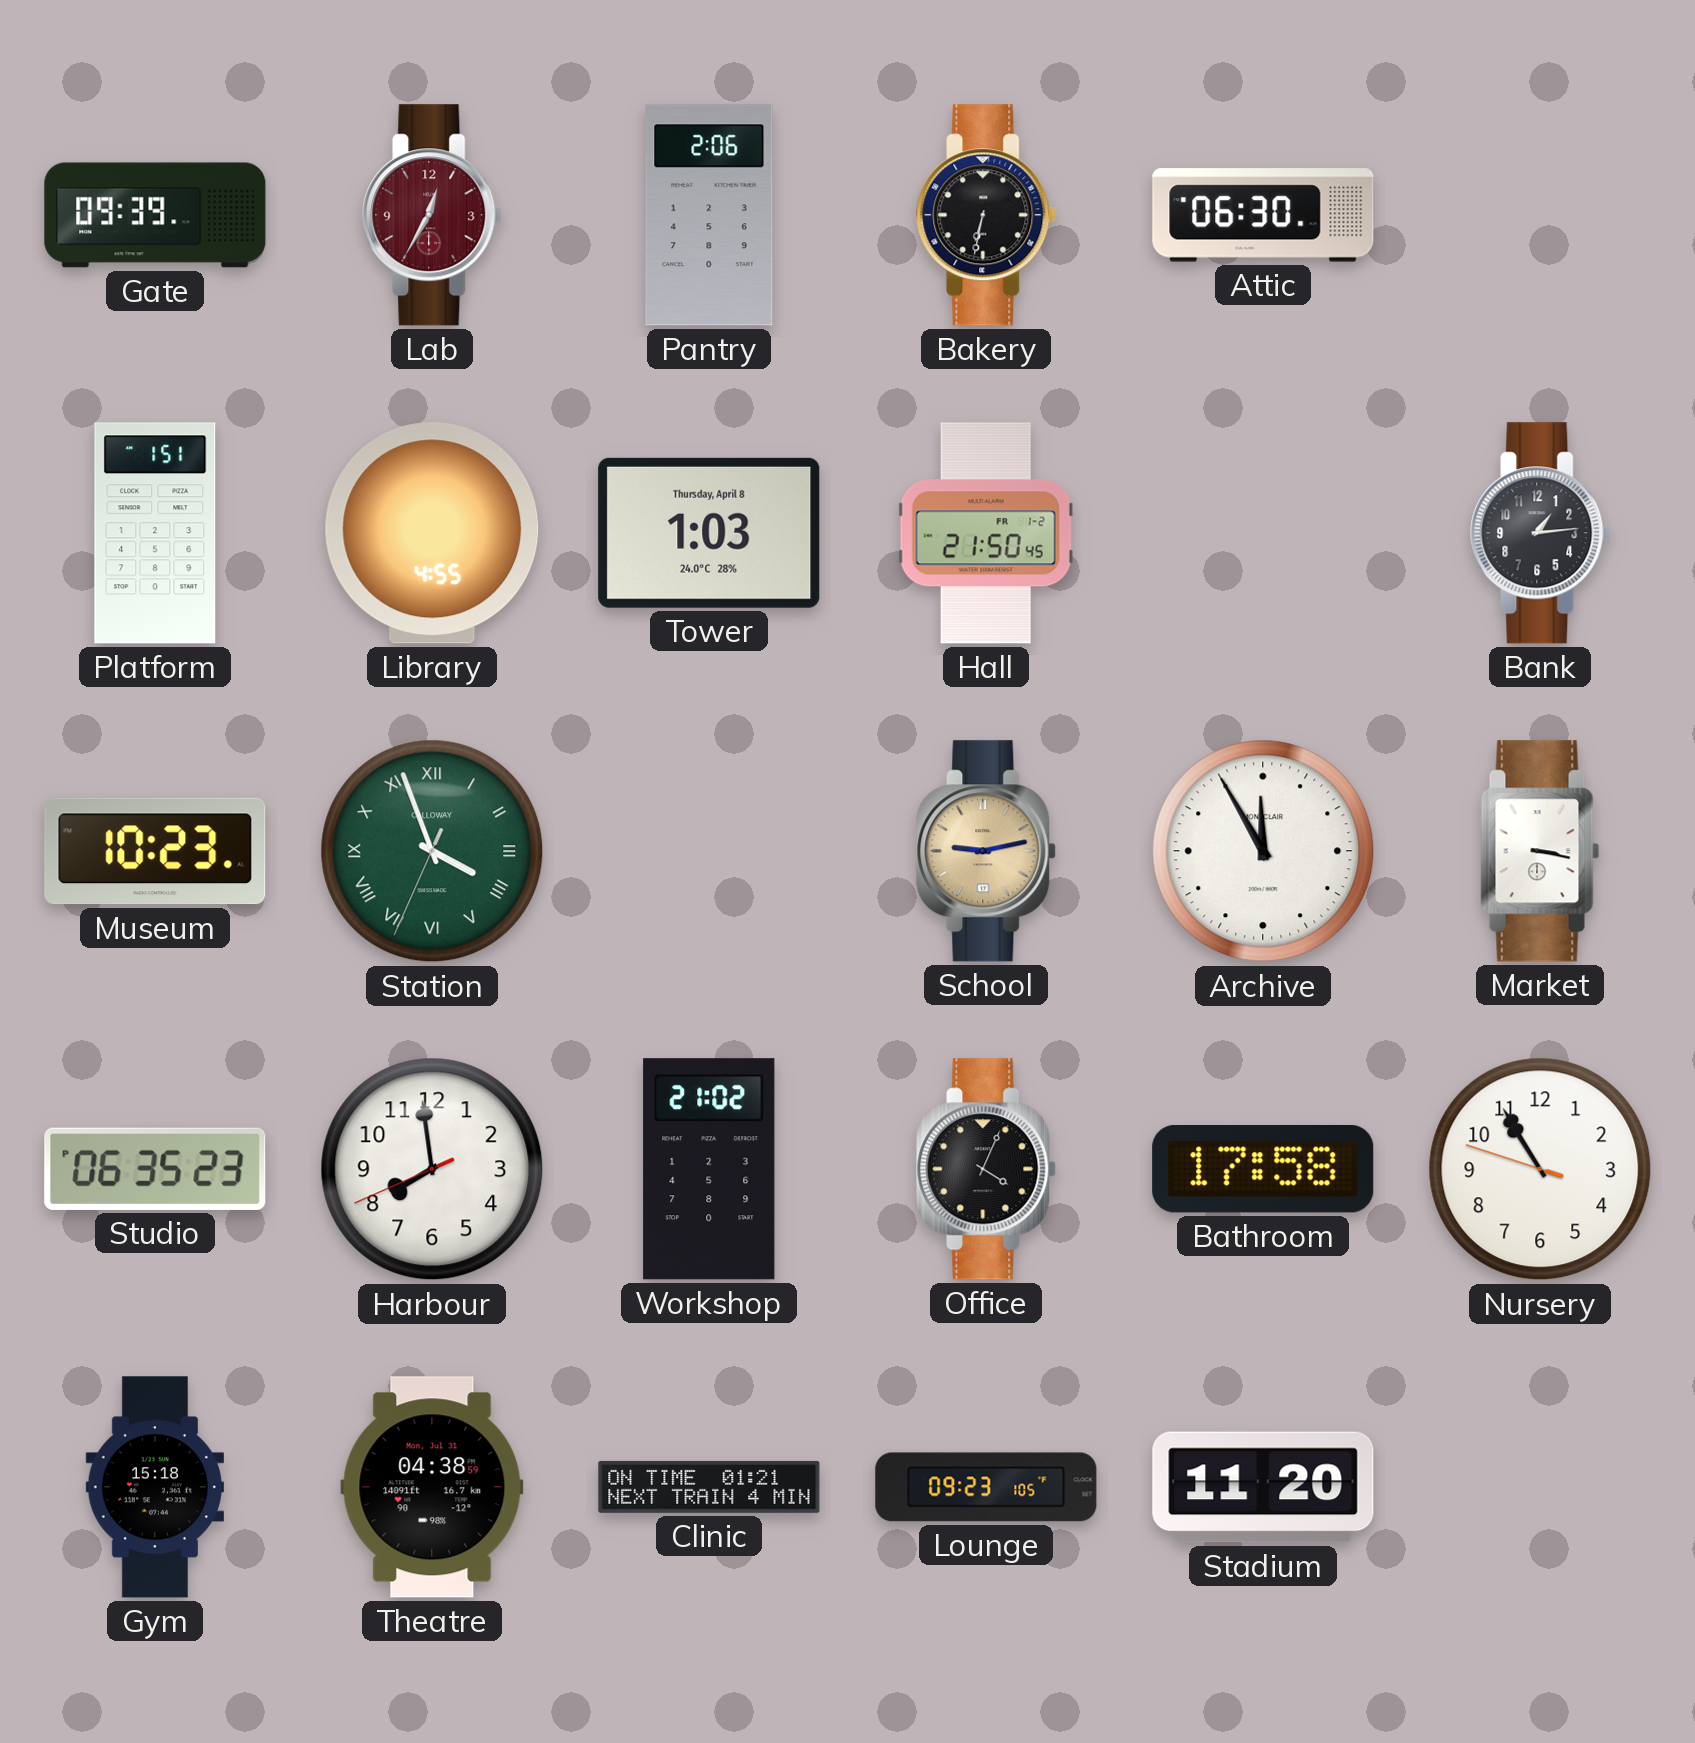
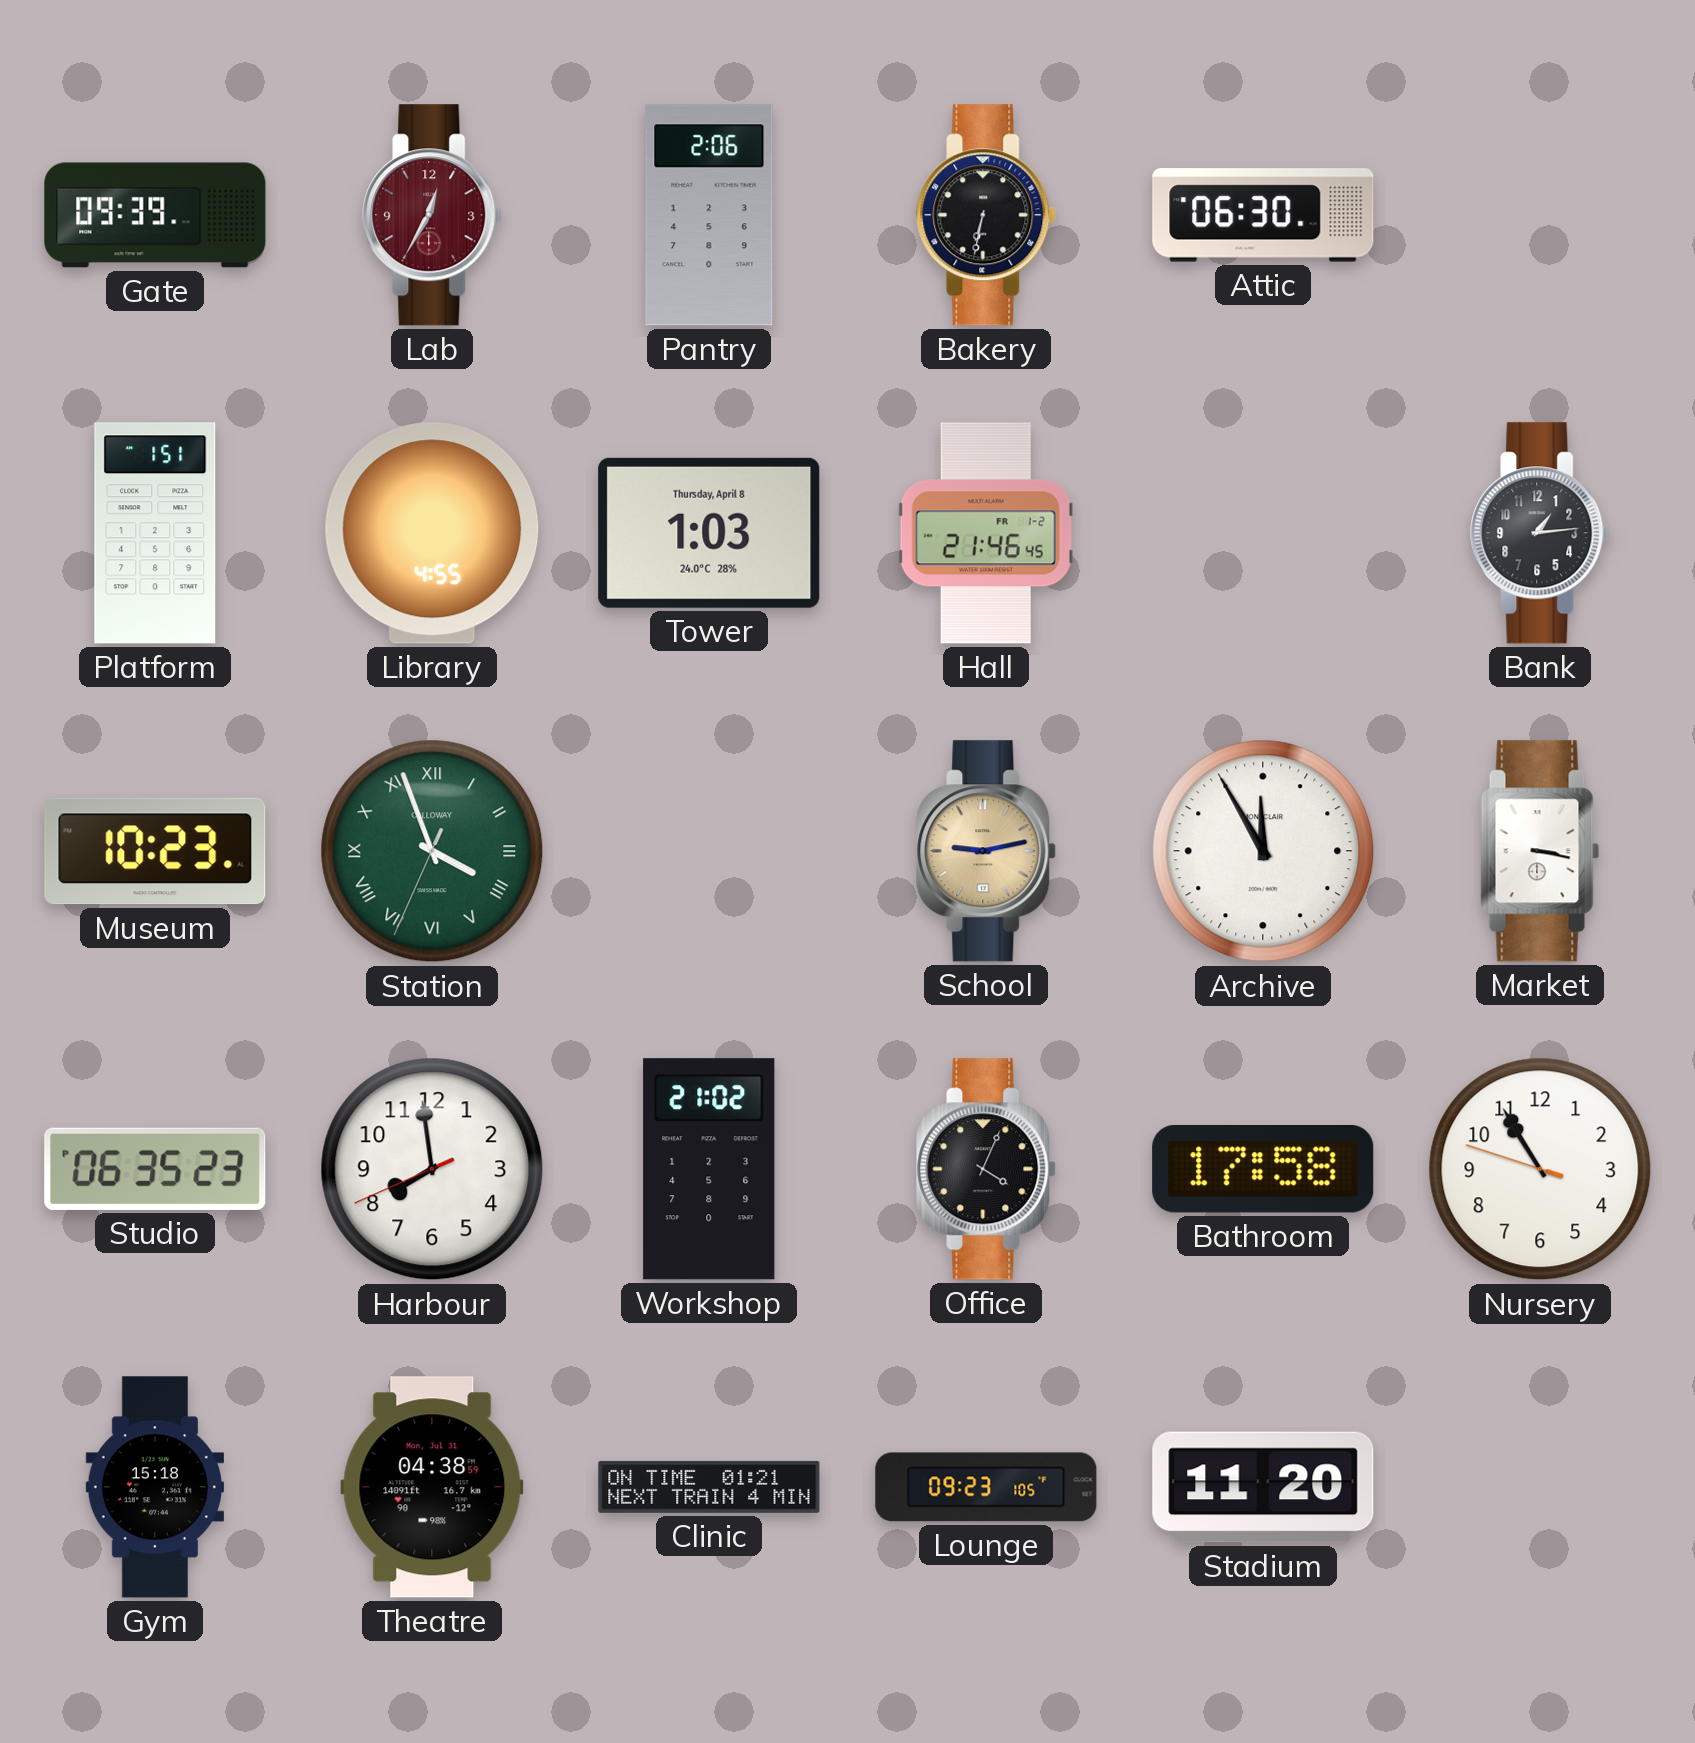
Hall: 21:50 -> 21:46 (986, 533)
